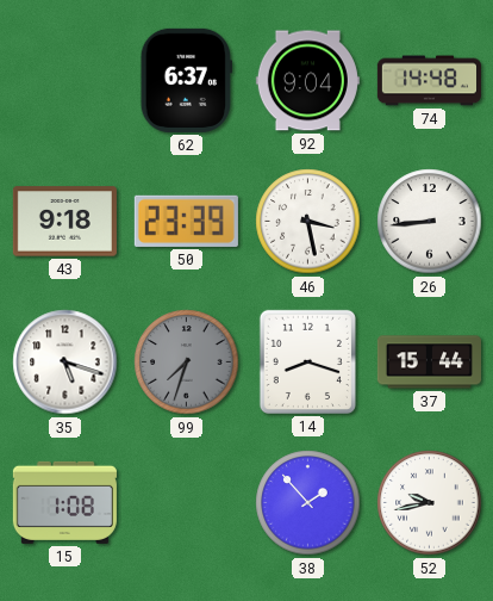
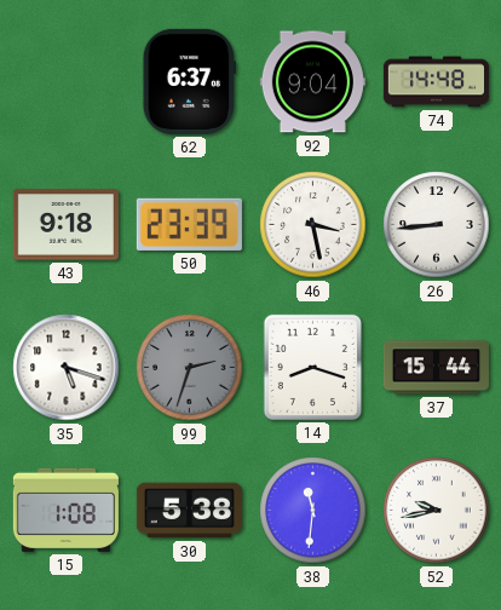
99: 7:33 -> 2:33 (190, 368)
30: none -> 5:38 (189, 511)
38: 1:53 -> 11:31 (313, 511)
